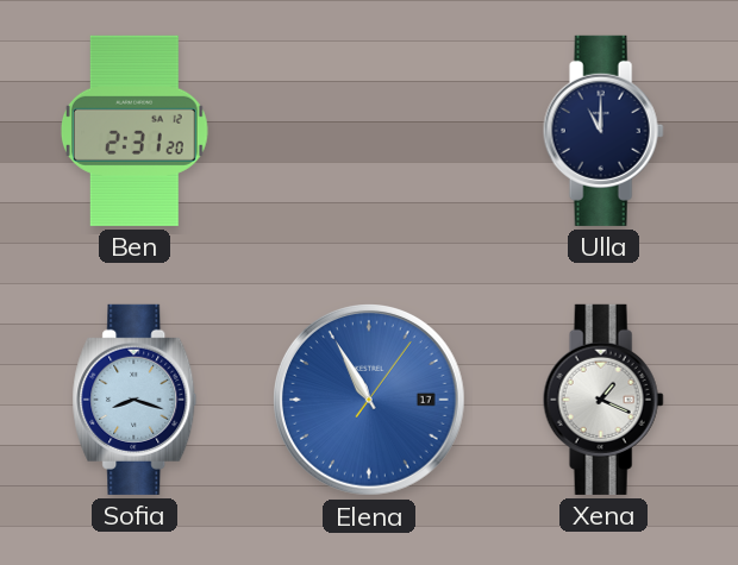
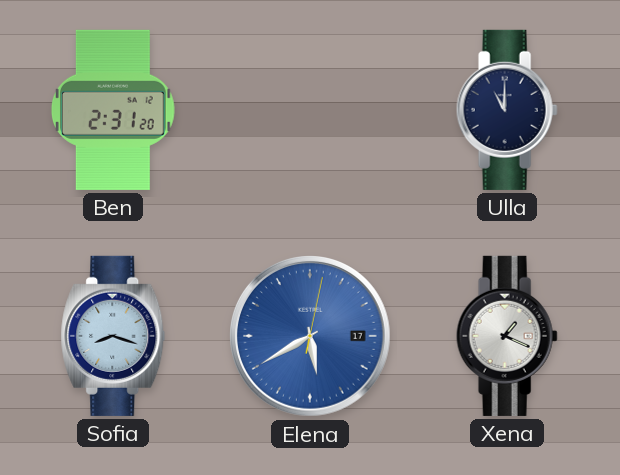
Elena: 10:55 -> 5:40 (311, 337)
